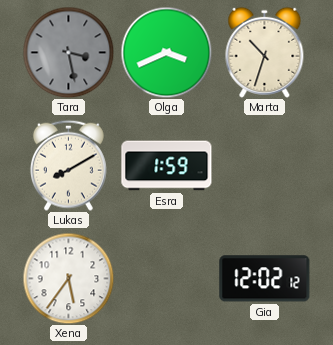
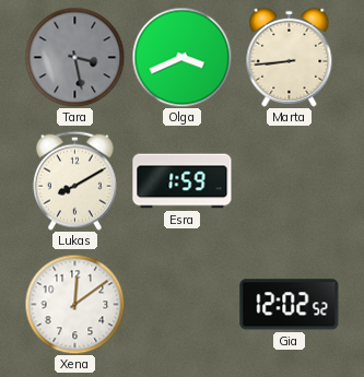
Marta: 10:33 -> 8:44 (290, 57)
Xena: 5:36 -> 12:09 (74, 304)
Gia: 12:02:12 -> 12:02:52 (290, 305)
